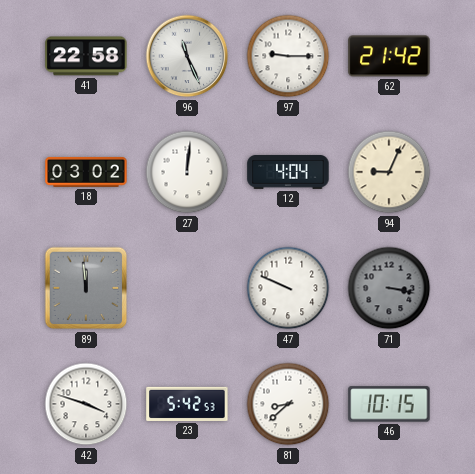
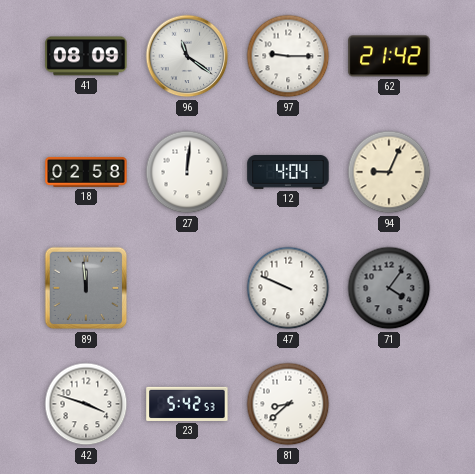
41: 22:58 -> 08:09 (86, 56)
96: 11:26 -> 11:21 (187, 56)
18: 03:02 -> 02:58 (86, 172)
71: 3:17 -> 4:06 (389, 288)
46: 10:15 -> none (389, 404)
